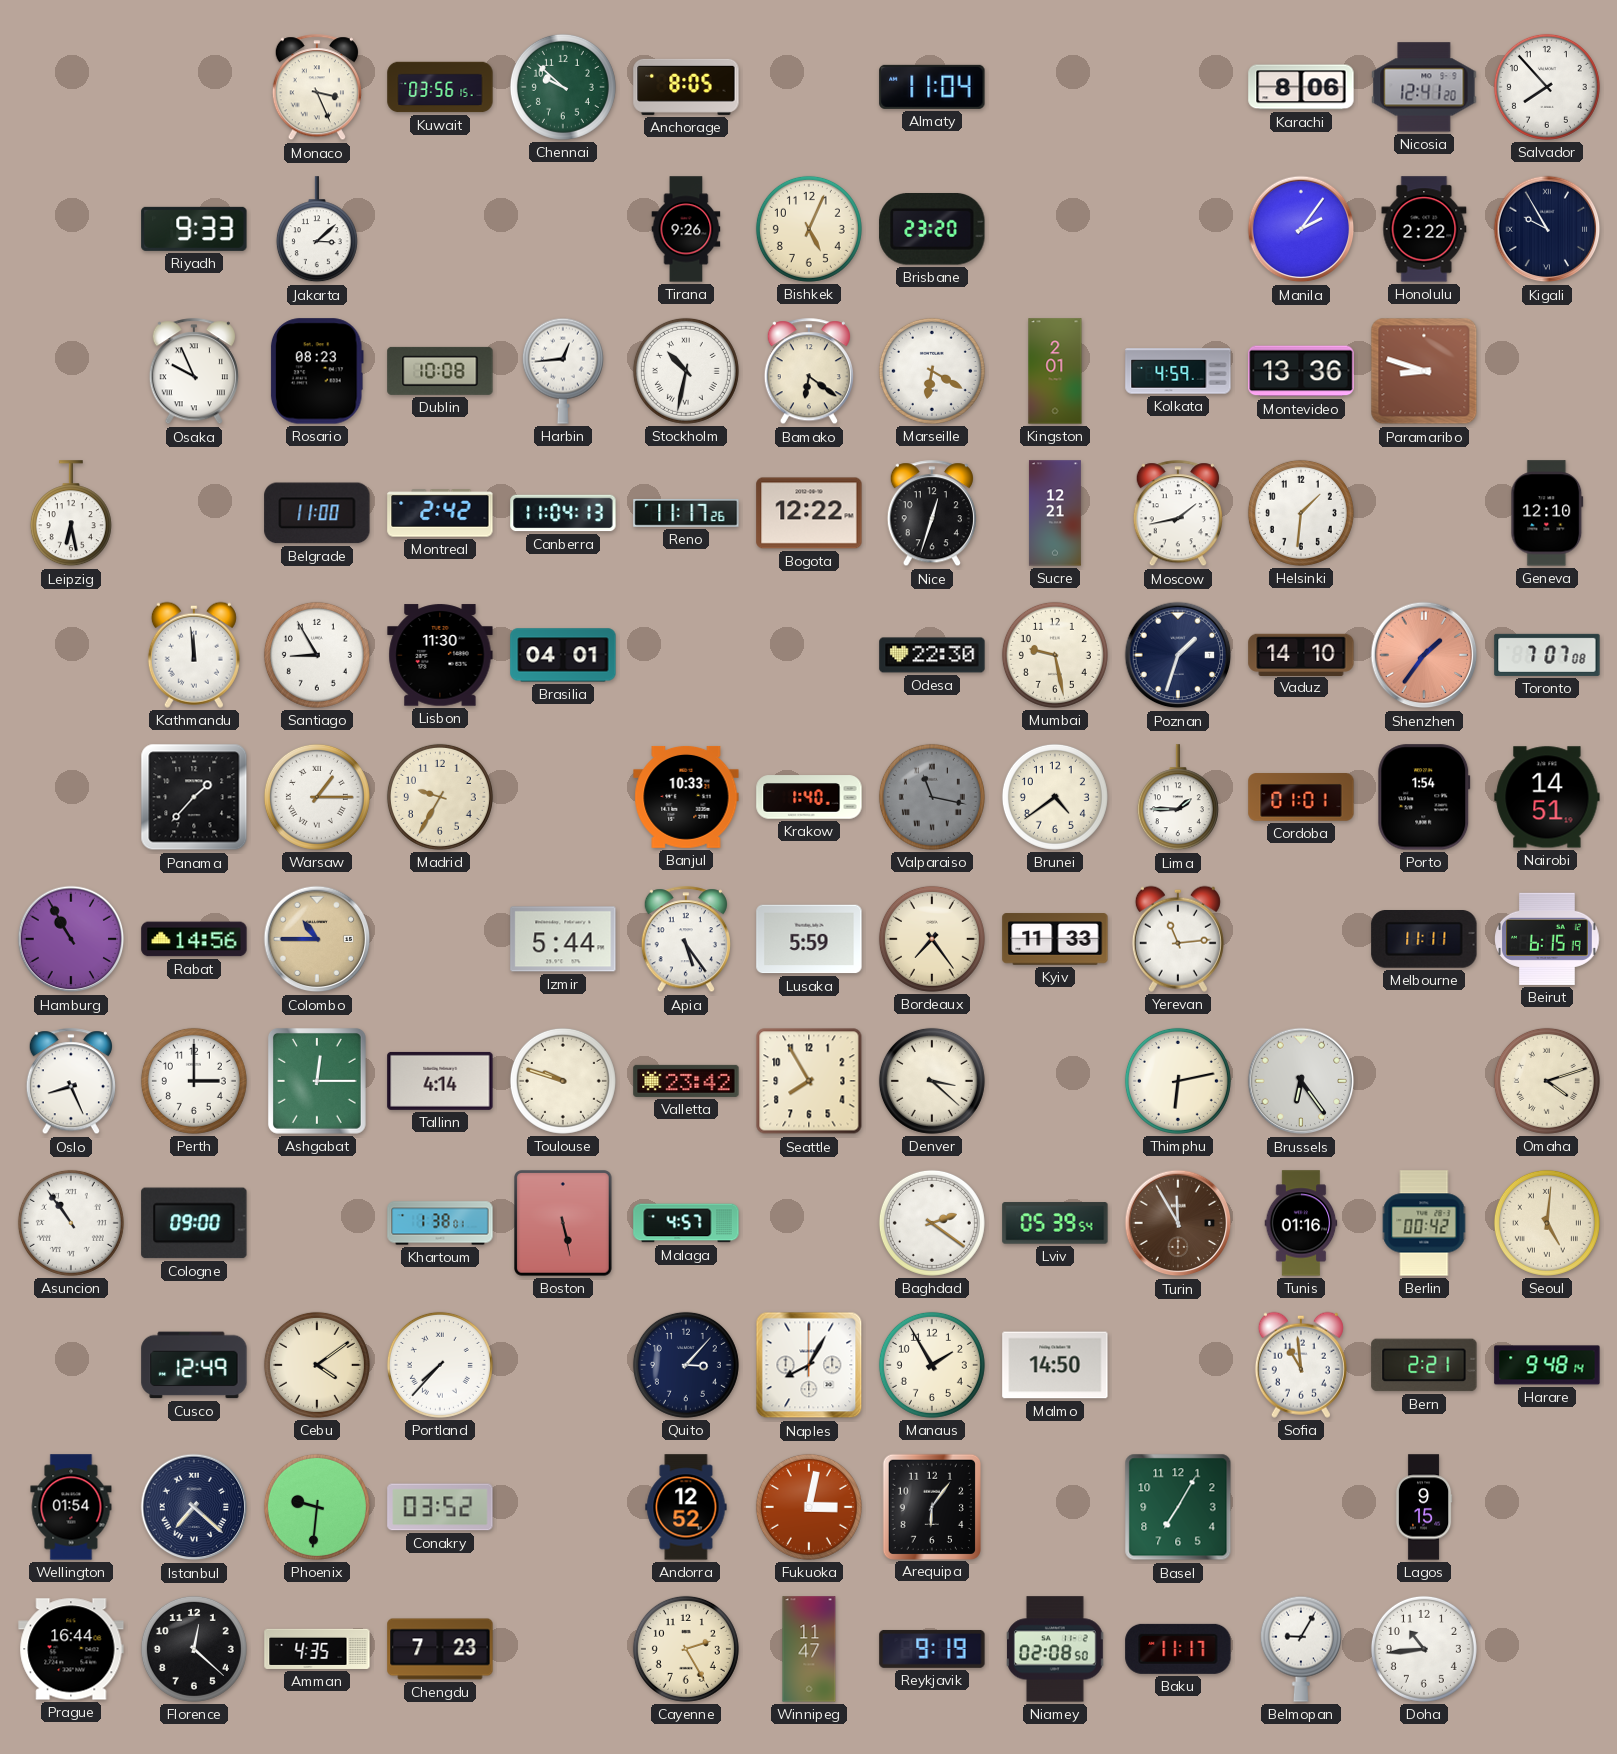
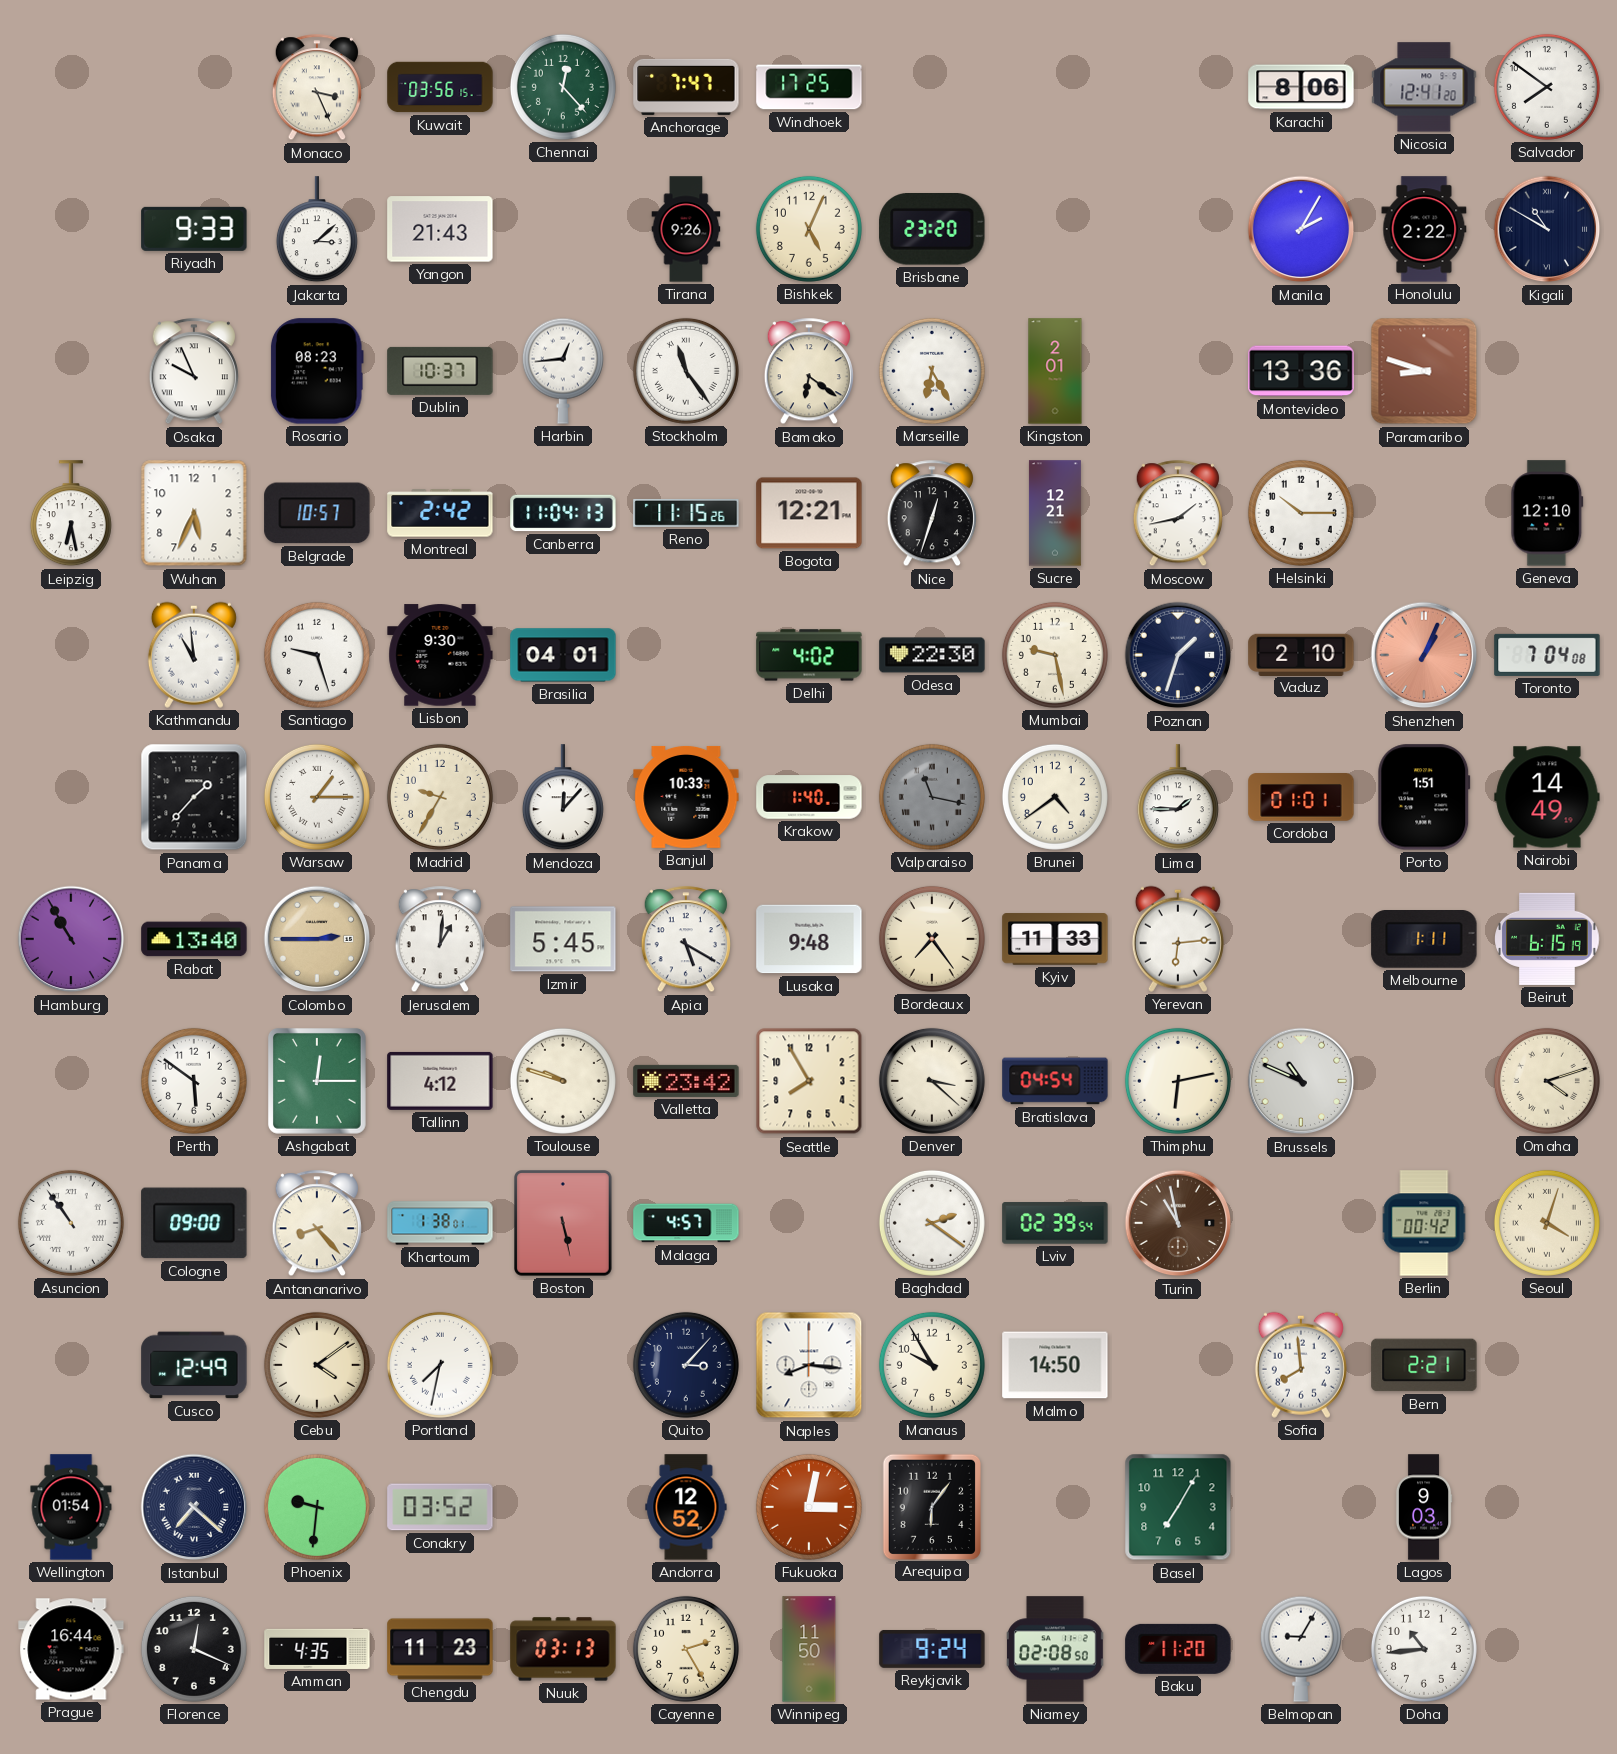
Chennai: 9:52 -> 12:23 (563, 87)
Anchorage: 8:05 -> 7:47 (686, 87)
Windhoek: none -> 17:25 (809, 87)
Almaty: 11:04 -> none (932, 87)
Salvador: 7:53 -> 7:51 (1547, 87)
Yangon: none -> 21:43 (440, 229)
Manila: 2:06 -> 2:05 (1301, 229)
Kigali: 9:55 -> 10:50 (1547, 229)
Dublin: 10:08 -> 10:37 (440, 371)
Stockholm: 10:32 -> 11:24 (686, 371)
Marseille: 6:20 -> 6:25 (932, 371)
Kolkata: 4:59 -> none (1178, 371)
Wuhan: none -> 5:34 (194, 513)
Belgrade: 11:00 -> 10:57 (317, 513)
Reno: 11:17 -> 11:15 (686, 513)
Bogota: 12:22 -> 12:21 (809, 513)
Helsinki: 1:31 -> 10:15 (1301, 513)
Kathmandu: 11:59 -> 10:59 (194, 655)
Santiago: 8:55 -> 9:27 (317, 655)
Lisbon: 11:30 -> 9:30 (440, 655)
Delhi: none -> 4:02 (809, 655)
Vaduz: 14:10 -> 2:10 (1301, 654)
Shenzhen: 1:36 -> 1:04 (1424, 655)
Toronto: 7:07 -> 7:04 (1547, 655)
Mendoza: none -> 12:07 (563, 798)
Porto: 1:54 -> 1:51 (1424, 797)
Nairobi: 14:51 -> 14:49 (1547, 797)
Rabat: 14:56 -> 13:40 (194, 939)
Colombo: 10:45 -> 2:45 (317, 939)
Jerusalem: none -> 1:01 (440, 940)
Izmir: 5:44 -> 5:45 (563, 939)
Apia: 5:24 -> 5:20 (686, 940)
Lusaka: 5:59 -> 9:48 (809, 939)
Yerevan: 11:14 -> 6:14 (1178, 939)
Melbourne: 11:11 -> 1:11 (1424, 940)
Oslo: 8:26 -> none (71, 1082)
Perth: 3:00 -> 5:51 (194, 1081)
Tallinn: 4:14 -> 4:12 (440, 1081)
Bratislava: none -> 04:54 (1055, 1081)
Brussels: 6:24 -> 10:49 (1301, 1081)
Antananarivo: none -> 8:23 (317, 1224)
Lviv: 05:39 -> 02:39 (1055, 1223)
Turin: 11:55 -> 10:58 (1178, 1223)
Tunis: 01:16 -> none (1301, 1223)
Seoul: 5:01 -> 4:03 (1547, 1223)
Portland: 7:37 -> 7:32 (440, 1365)
Naples: 8:05 -> 8:16 (809, 1365)
Manaus: 1:55 -> 9:55 (932, 1365)
Sofia: 10:59 -> 7:59 (1301, 1365)
Harare: 9:48 -> none (1547, 1365)
Lagos: 9:15 -> 9:03 (1424, 1507)
Florence: 12:22 -> 12:19 (194, 1649)
Chengdu: 7:23 -> 11:23 (440, 1649)
Nuuk: none -> 03:13 (563, 1649)
Winnipeg: 11:47 -> 11:50 (809, 1649)
Reykjavik: 9:19 -> 9:24 (932, 1649)
Baku: 11:17 -> 11:20 (1178, 1649)
